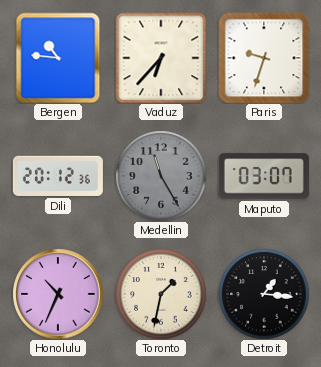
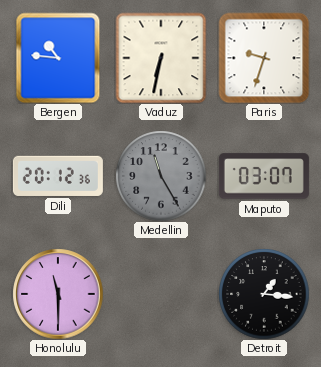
Vaduz: 6:37 -> 6:32 (161, 58)
Honolulu: 10:34 -> 11:30 (58, 294)
Toronto: 1:32 -> none (161, 294)
